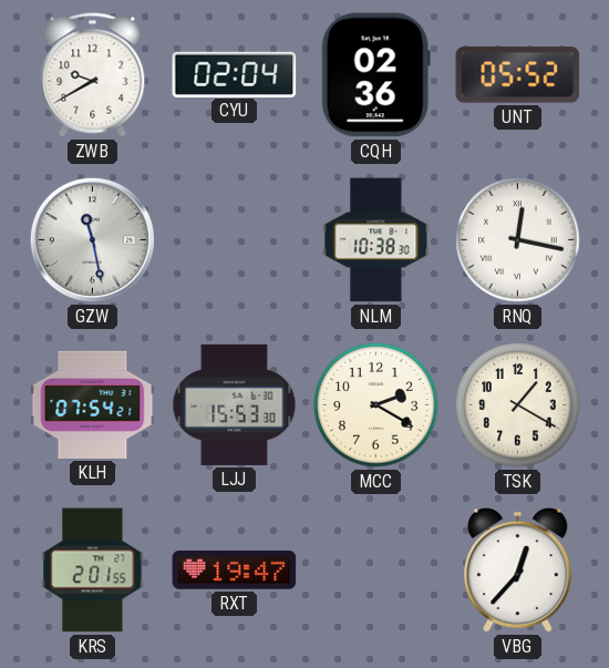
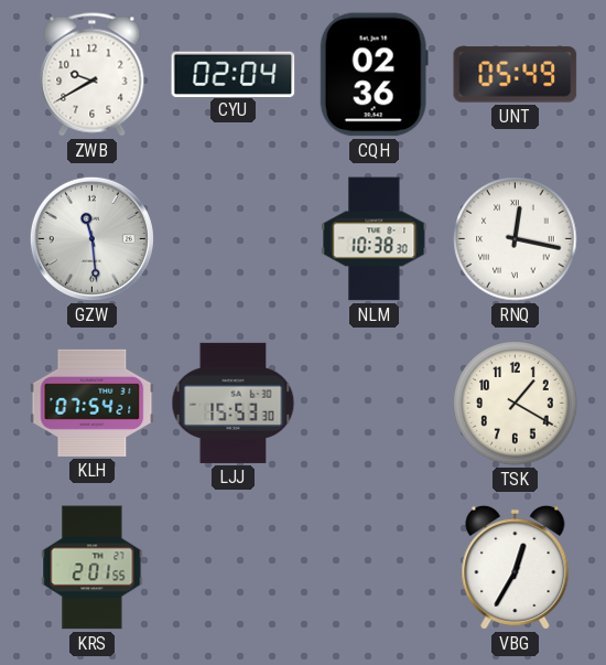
UNT: 05:52 -> 05:49 (516, 75)
GZW: 11:28 -> 11:29 (91, 238)
MCC: 2:20 -> none (376, 405)
RXT: 19:47 -> none (235, 571)
VBG: 12:37 -> 12:35 (516, 567)
